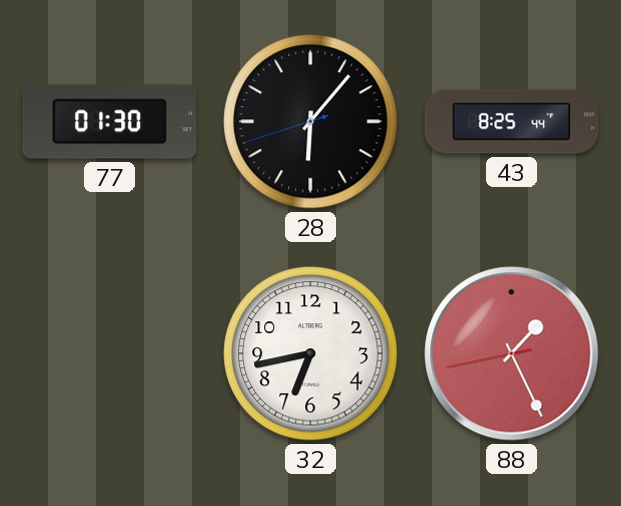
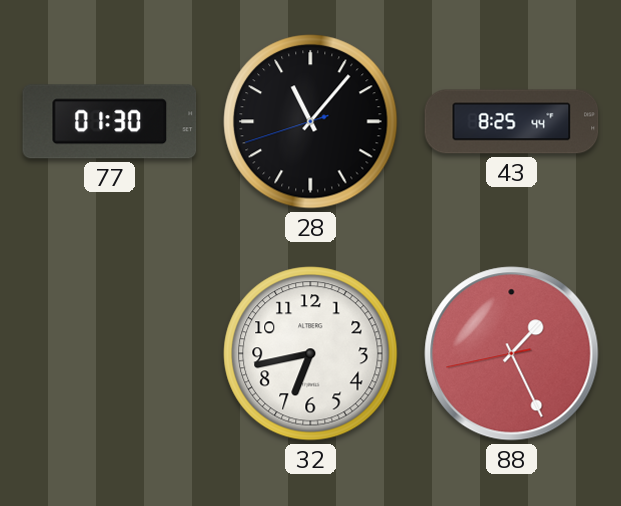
28: 6:06 -> 11:06 (311, 122)
